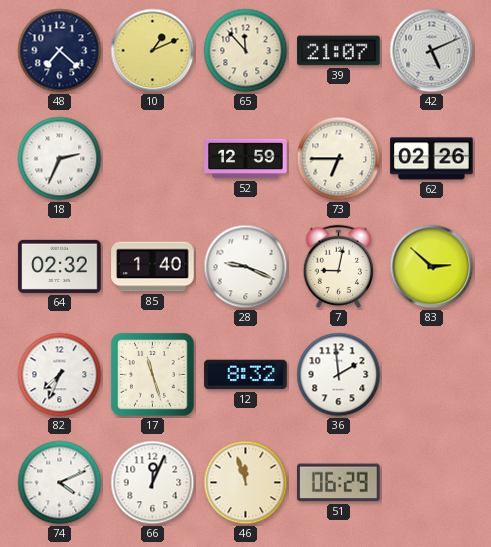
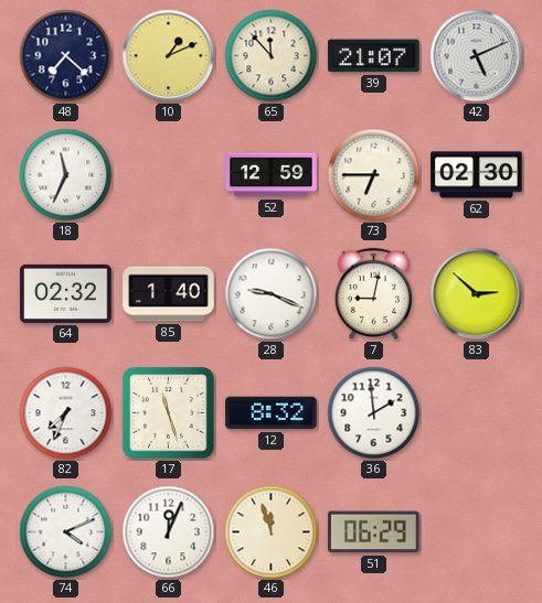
18: 2:34 -> 11:34 (66, 175)
62: 02:26 -> 02:30 (477, 175)
